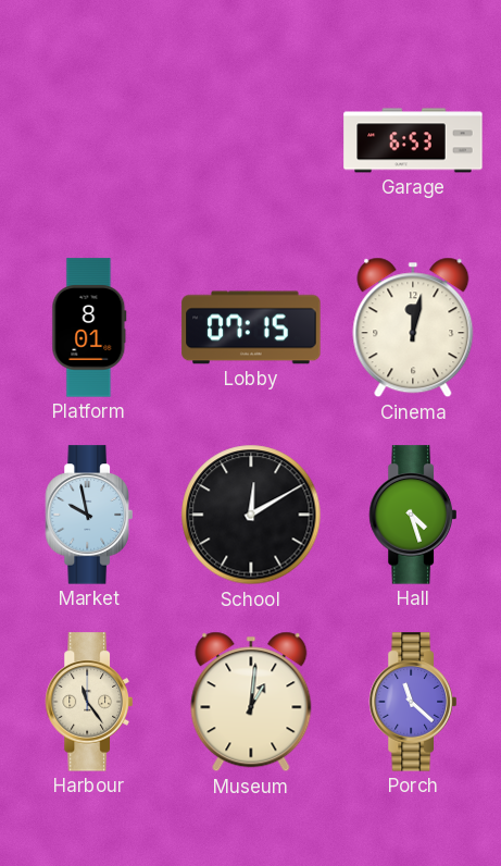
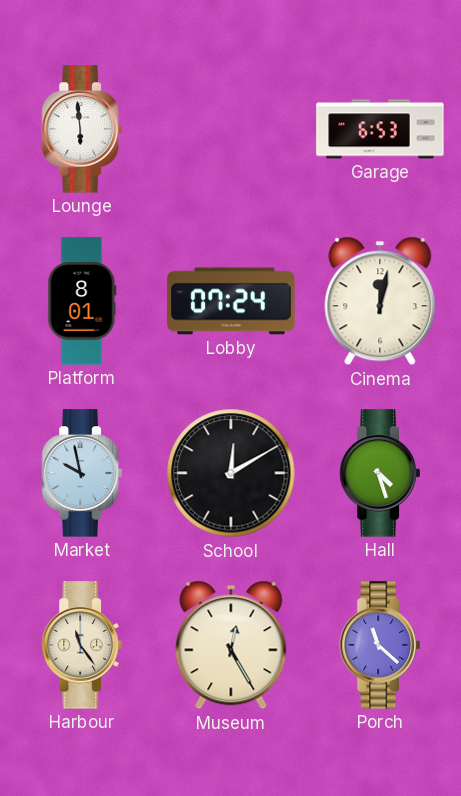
Lounge: none -> 5:59 (82, 129)
Lobby: 07:15 -> 07:24 (231, 301)
Museum: 1:01 -> 12:25 (231, 645)
